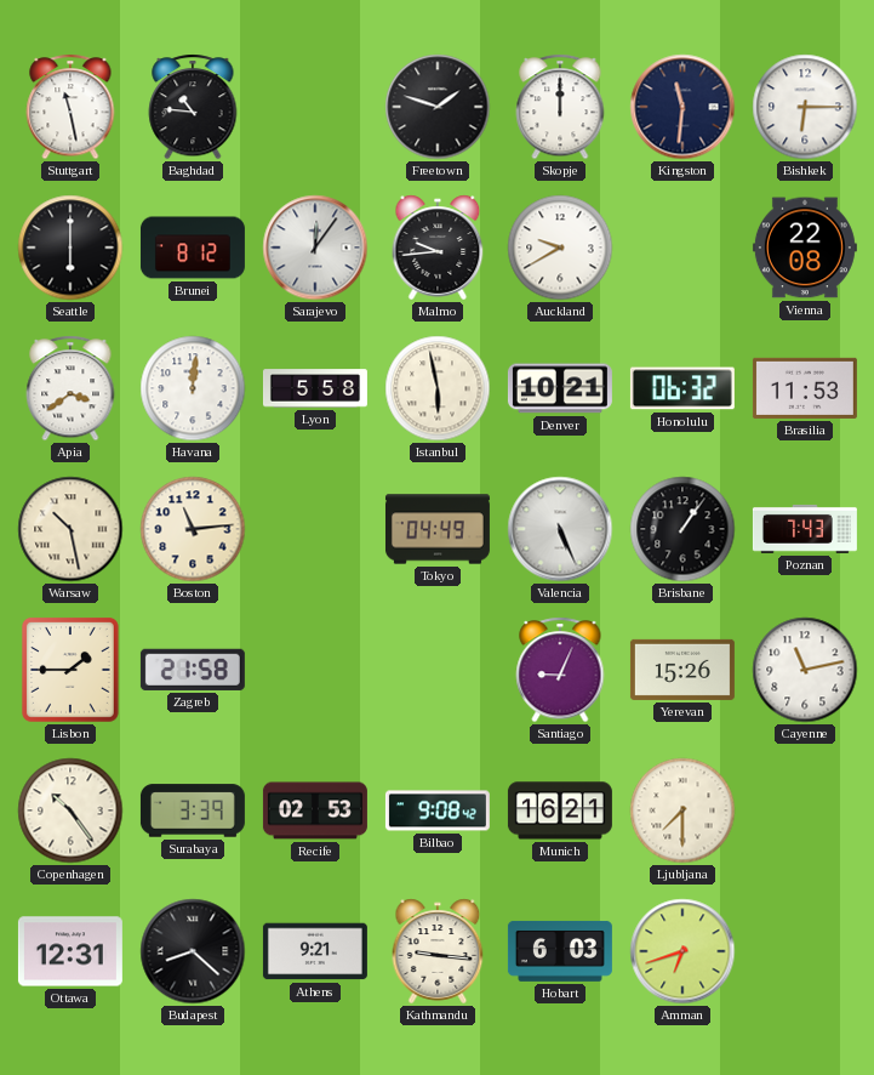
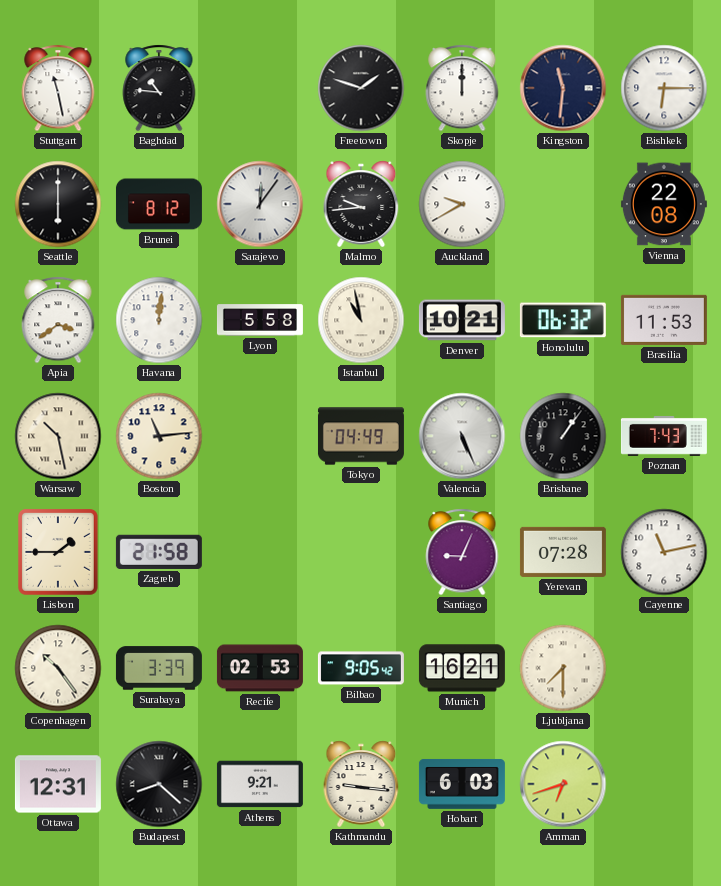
Istanbul: 5:58 -> 10:58 (361, 320)
Yerevan: 15:26 -> 07:28 (563, 552)
Bilbao: 9:08 -> 9:05 (361, 668)
